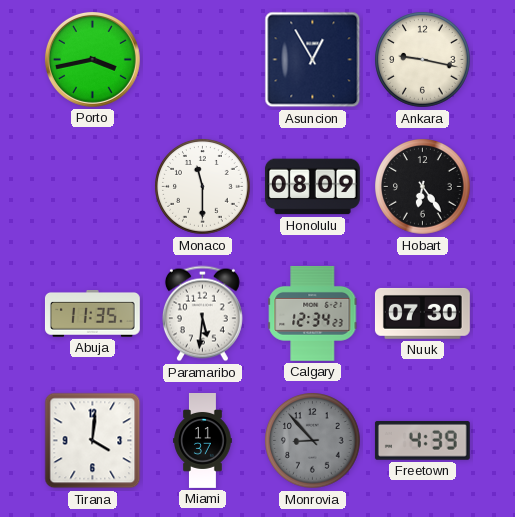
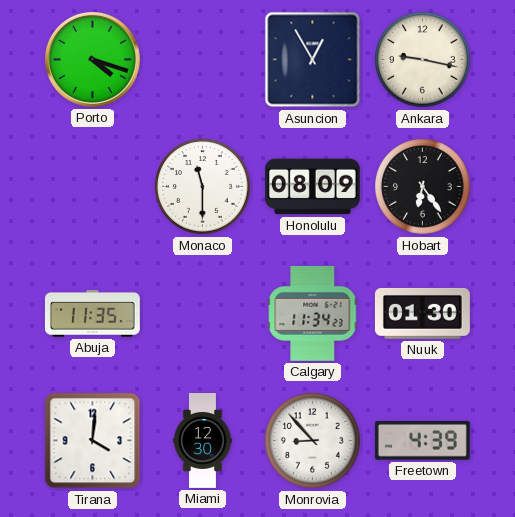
Porto: 3:43 -> 4:18 (92, 59)
Paramaribo: 5:31 -> none (202, 314)
Calgary: 12:34 -> 11:34 (313, 313)
Nuuk: 07:30 -> 01:30 (422, 314)
Miami: 11:37 -> 12:30 (203, 441)
Monrovia dial: grey -> white (313, 441)
